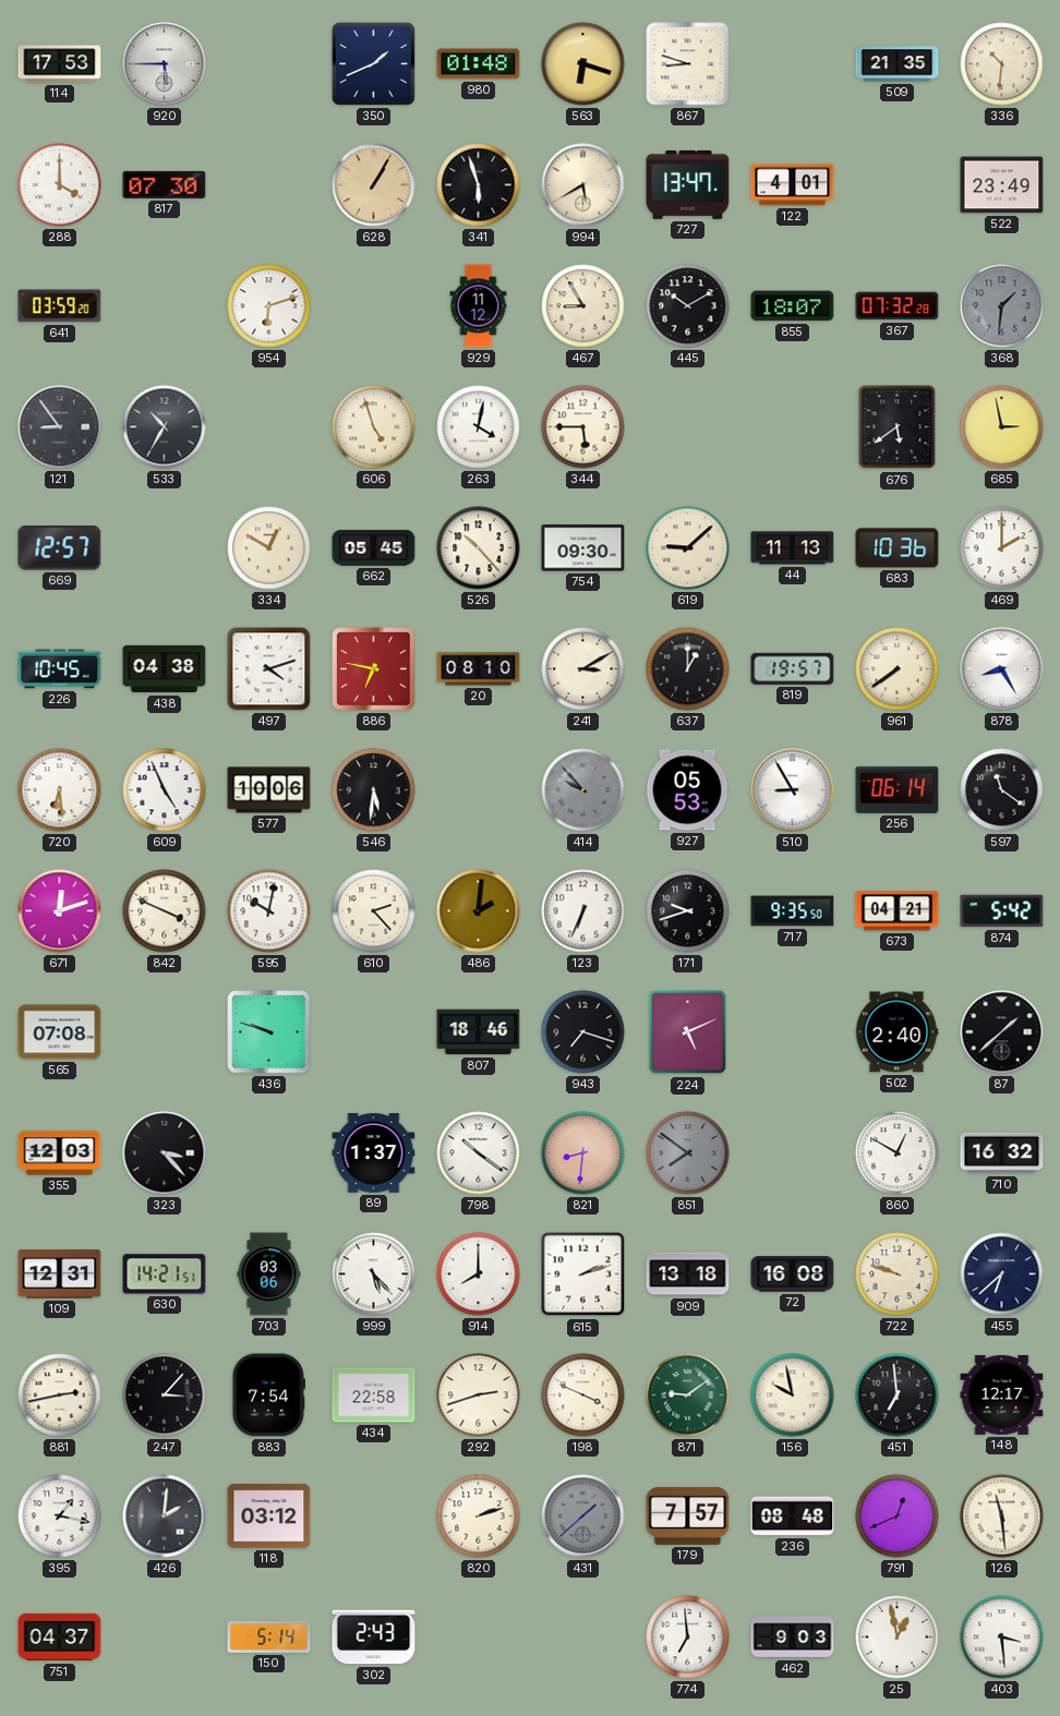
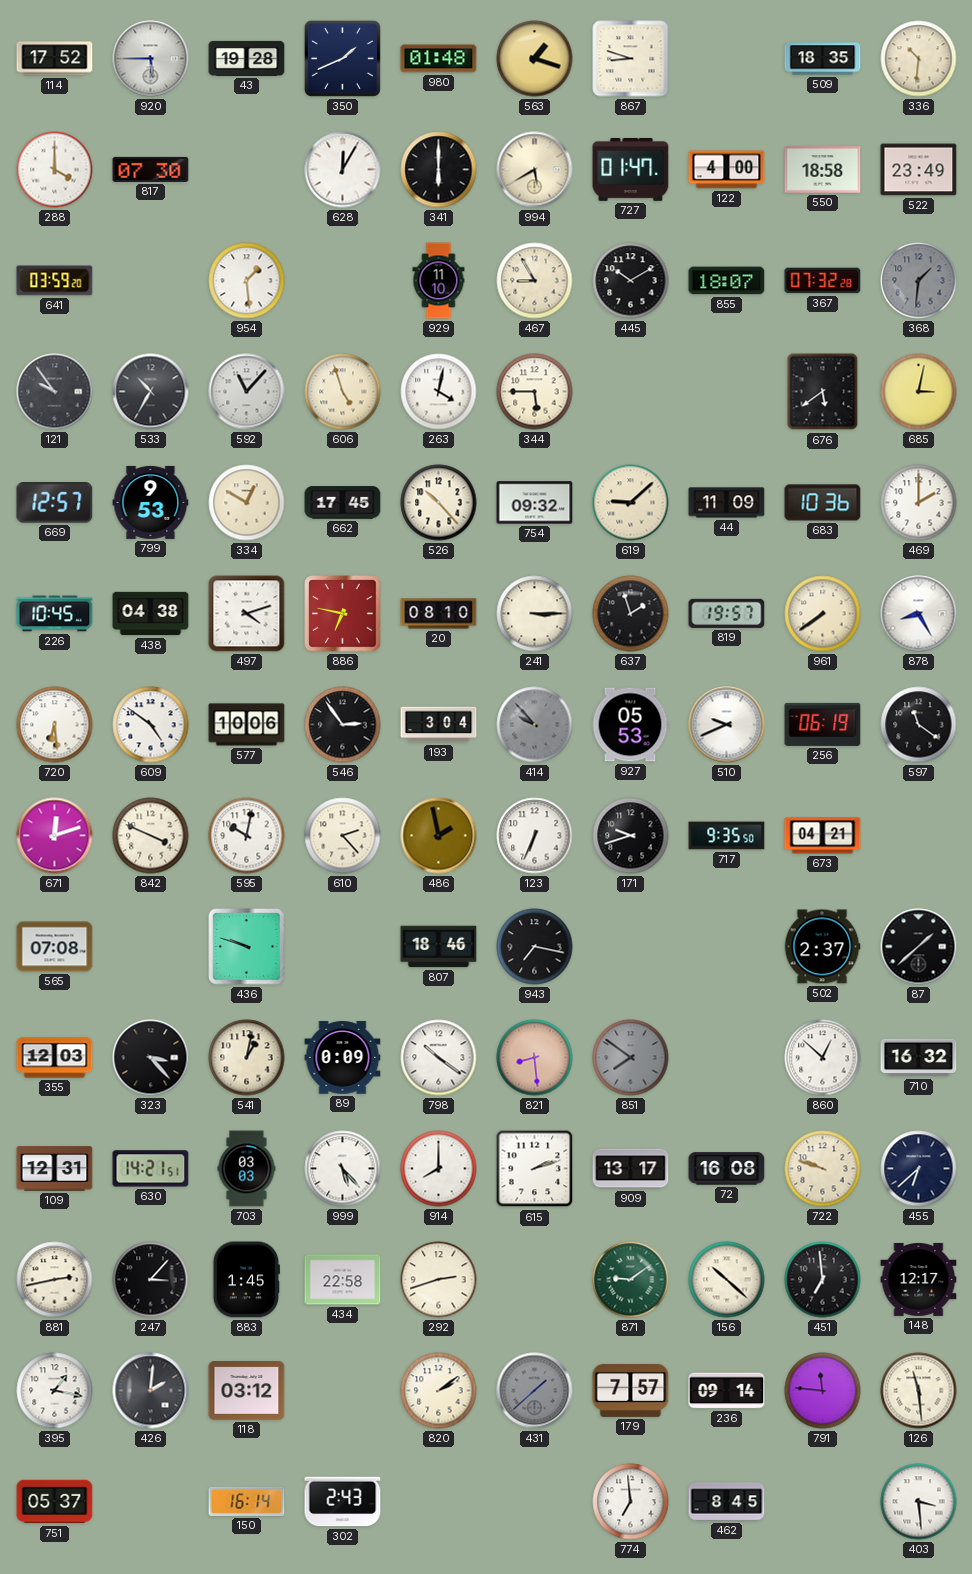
114: 17:53 -> 17:52 (55, 59)
43: none -> 19:28 (247, 58)
563: 6:18 -> 1:18 (535, 59)
509: 21:35 -> 18:35 (823, 59)
628: 1:05 -> 12:05 (343, 170)
628 dial: champagne -> white (343, 170)
341: 5:57 -> 6:00 (439, 170)
727: 13:47 -> 01:47 (631, 169)
122: 4:01 -> 4:00 (727, 170)
550: none -> 18:58 (823, 170)
954: 6:12 -> 1:29 (247, 281)
929: 11:12 -> 11:10 (439, 281)
121: 8:54 -> 9:54 (55, 392)
592: none -> 11:07 (247, 392)
685: 2:58 -> 3:02 (919, 392)
799: none -> 9:53 (151, 502)
662: 05:45 -> 17:45 (343, 503)
754: 09:30 -> 09:32 (535, 503)
44: 11:13 -> 11:09 (727, 503)
241: 3:10 -> 3:15 (535, 614)
637: 1:00 -> 1:57 (631, 614)
609: 4:56 -> 4:51 (151, 725)
546: 5:31 -> 2:54 (343, 725)
193: none -> 3:04 (439, 725)
510: 8:55 -> 9:41 (727, 725)
256: 06:14 -> 06:19 (823, 724)
486: 2:01 -> 1:58 (439, 836)
874: 5:42 -> none (1002, 911)
943: 7:18 -> 7:17 (535, 947)
224: 5:11 -> none (688, 1032)
502: 2:40 -> 2:37 (822, 947)
541: none -> 1:02 (247, 1058)
89: 1:37 -> 0:09 (343, 1058)
821: 8:31 -> 8:29 (535, 1058)
860: 12:50 -> 12:52 (823, 1058)
703: 03:06 -> 03:03 (247, 1169)
909: 13:18 -> 13:17 (631, 1169)
883: 7:54 -> 1:45 (246, 1280)
198: 3:49 -> none (583, 1395)
156: 9:58 -> 10:22 (727, 1280)
820: 2:12 -> 2:09 (439, 1391)
236: 08:48 -> 09:14 (727, 1391)
791: 12:41 -> 11:46 (823, 1391)
751: 04:37 -> 05:37 (55, 1502)
150: 5:14 -> 16:14 (247, 1501)
462: 9:03 -> 8:45 (727, 1502)
25: 12:58 -> none (898, 1638)
